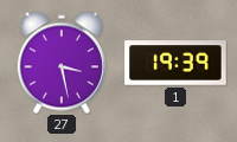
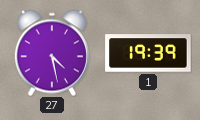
27: 3:28 -> 4:28 (52, 53)
